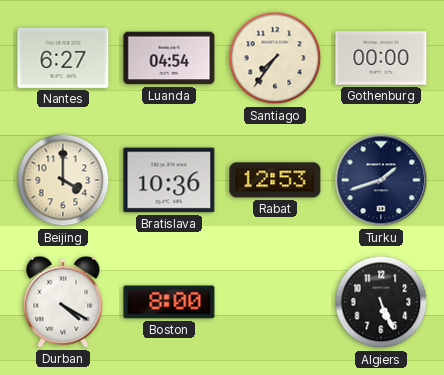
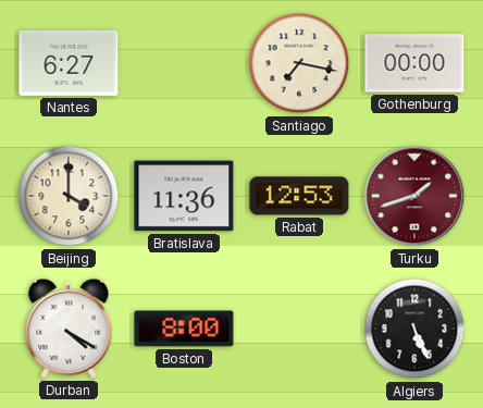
Luanda: 04:54 -> none (169, 58)
Santiago: 7:36 -> 7:17 (299, 63)
Bratislava: 10:36 -> 11:36 (184, 196)
Turku dial: navy -> burgundy (414, 196)
